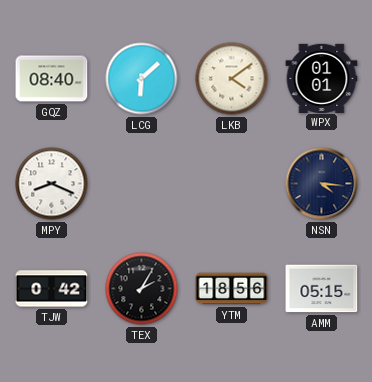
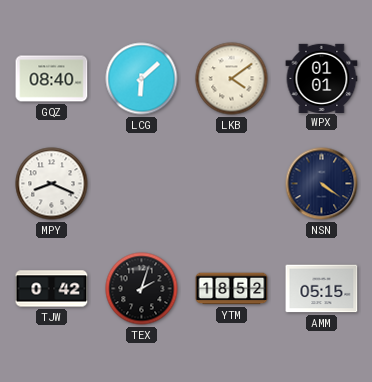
NSN: 4:16 -> 4:21 (322, 184)
TEX: 2:05 -> 2:03 (142, 289)
YTM: 18:56 -> 18:52 (232, 289)
